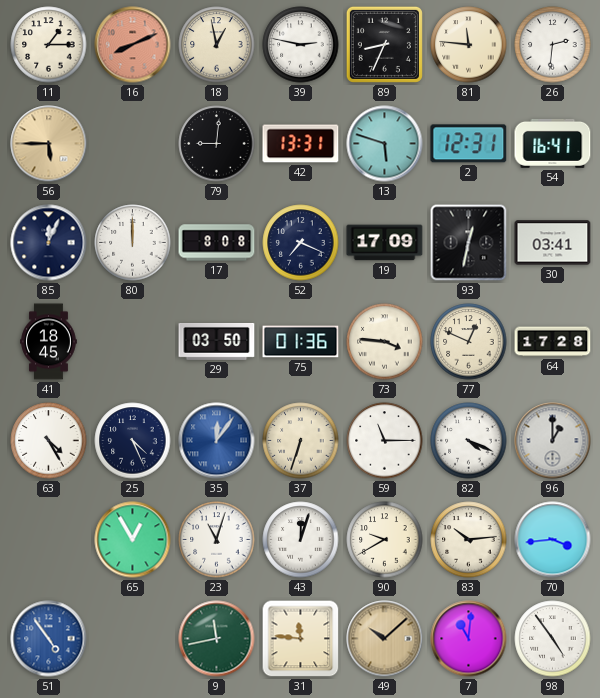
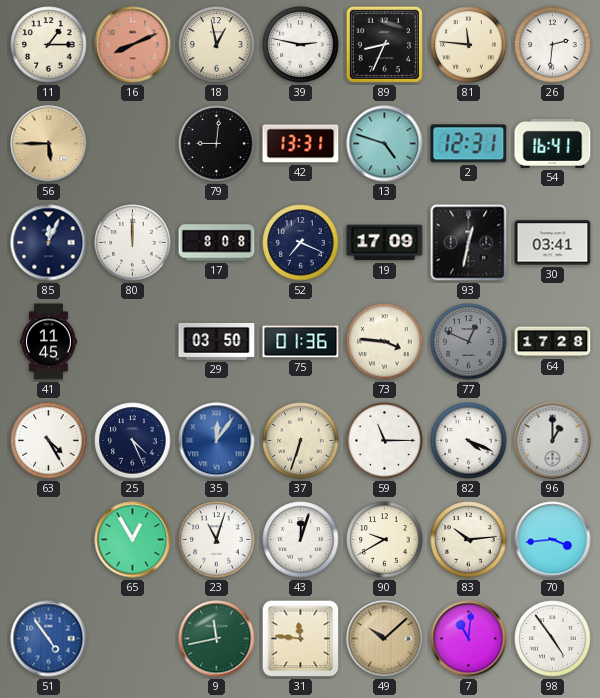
13: 5:48 -> 4:48 (385, 144)
41: 18:45 -> 11:45 (49, 342)
77 dial: cream -> grey (469, 342)
